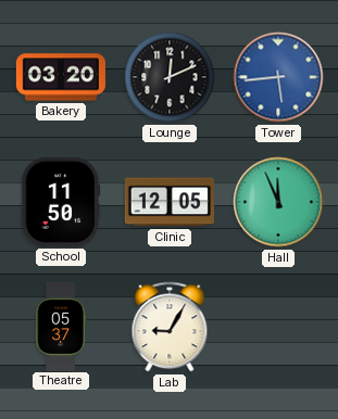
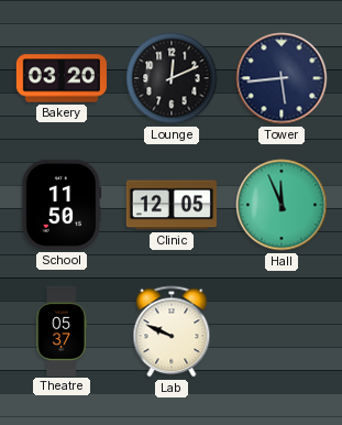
Tower dial: blue -> navy (282, 78)
Lab: 9:05 -> 9:49 (172, 331)
